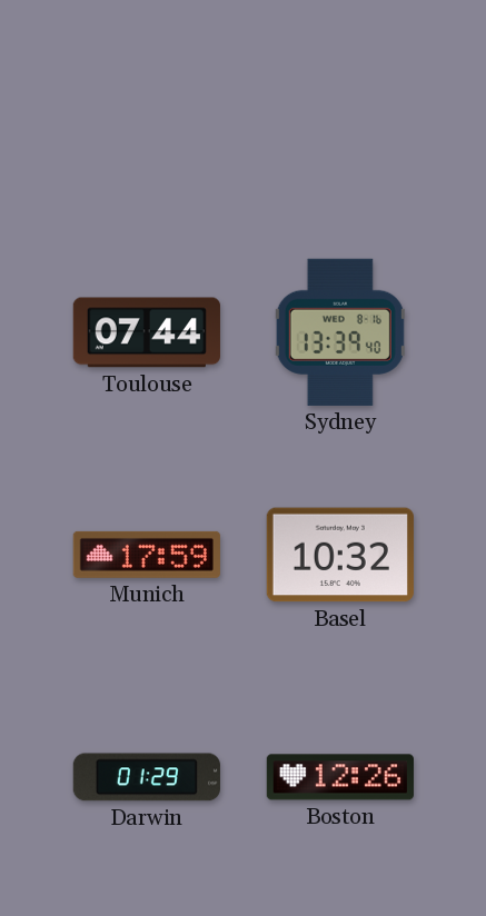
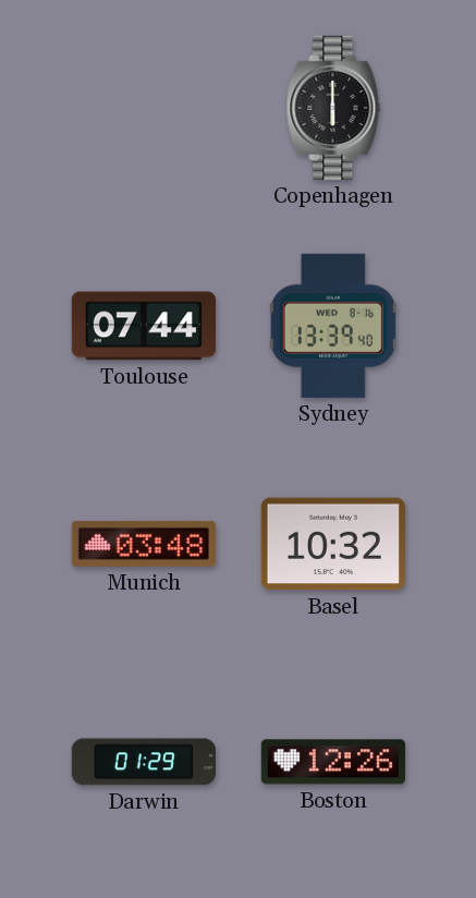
Copenhagen: none -> 6:00 (333, 108)
Munich: 17:59 -> 03:48 (144, 544)
